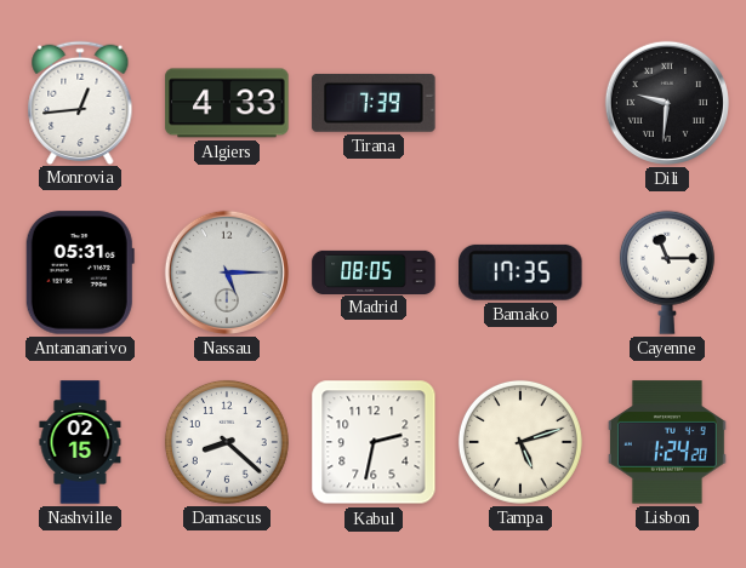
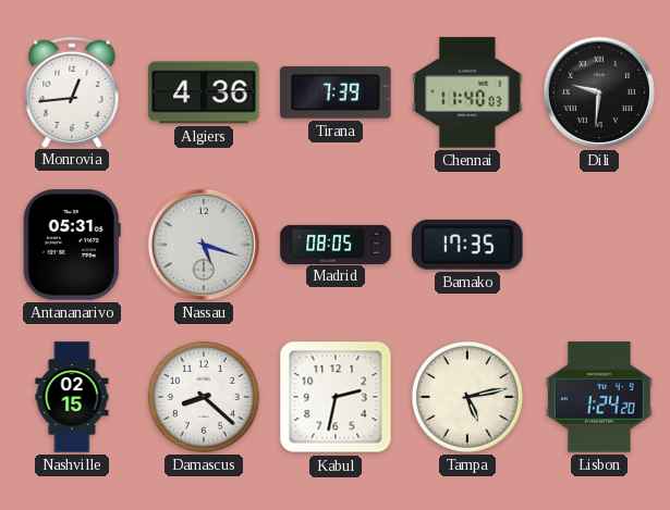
Algiers: 4:33 -> 4:36 (204, 92)
Chennai: none -> 11:40 (467, 92)
Nassau: 5:15 -> 5:18 (204, 245)
Cayenne: 11:15 -> none (667, 272)
Tampa: 5:12 -> 5:13 (467, 397)
